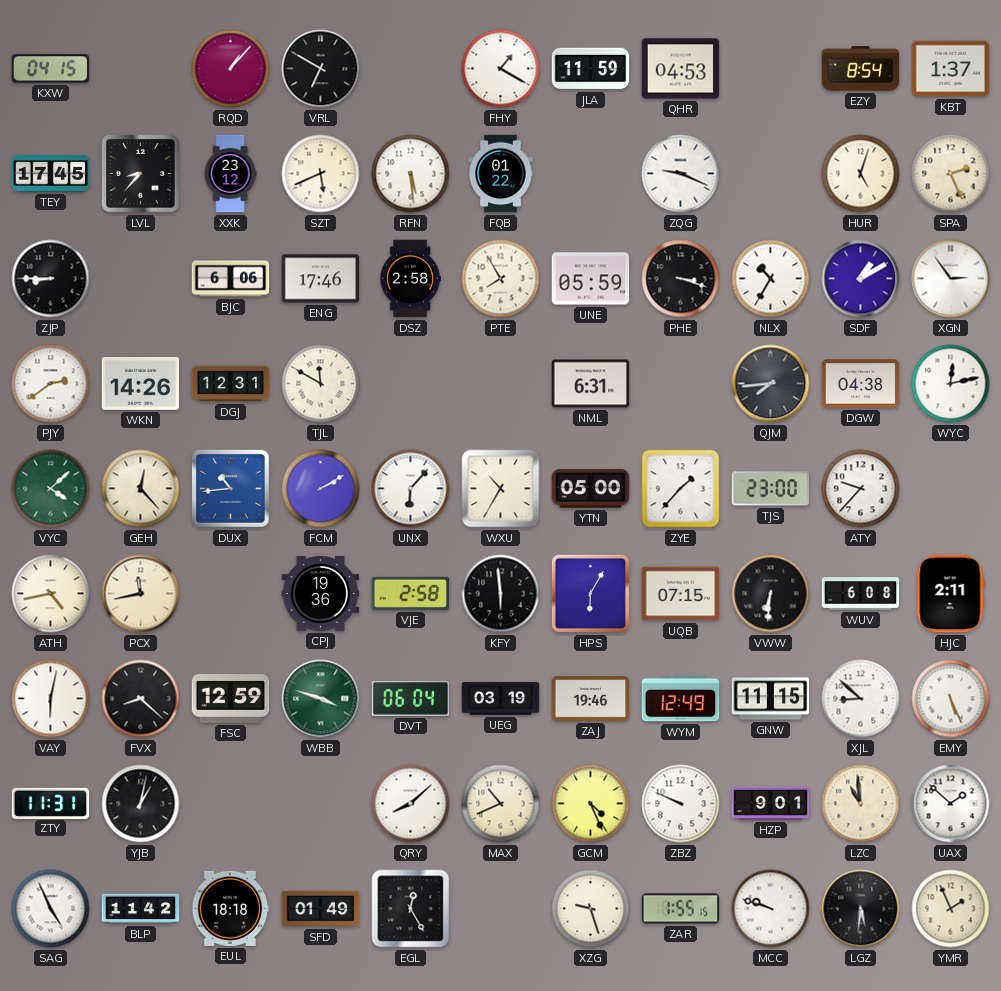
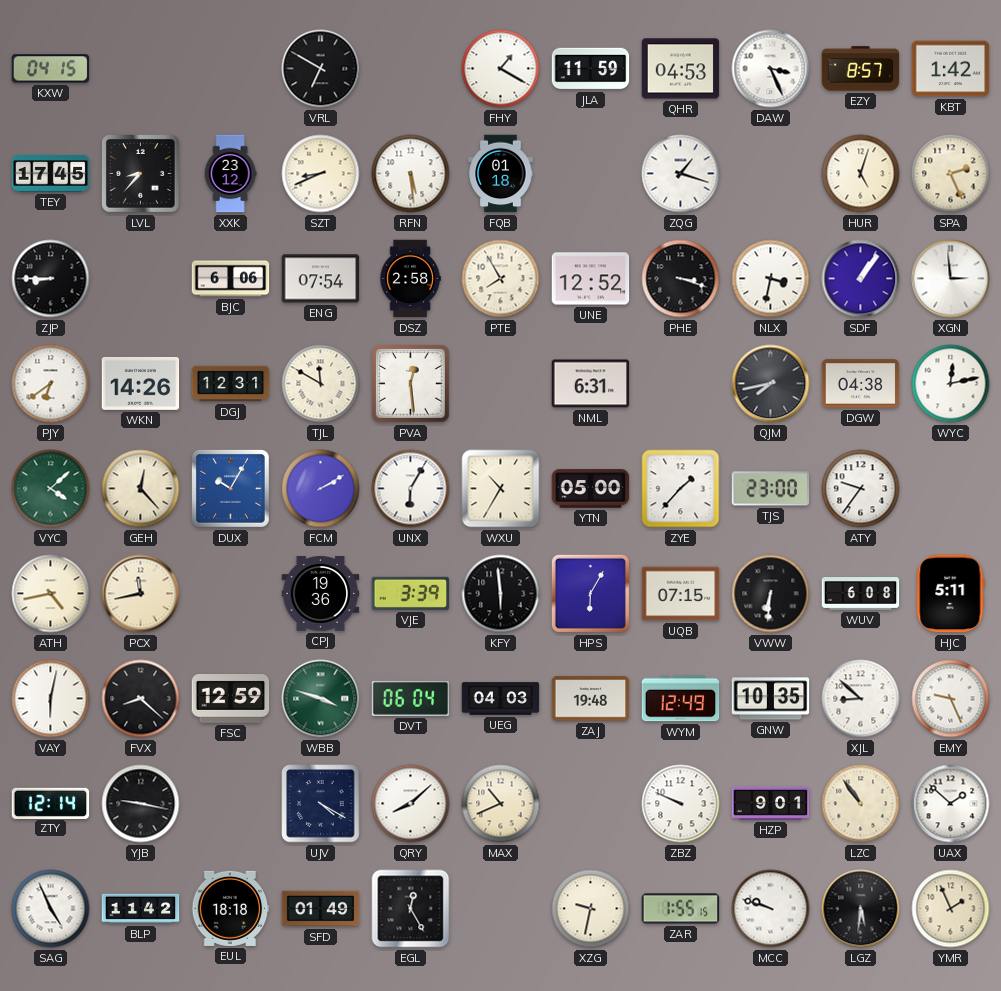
RQD: 1:07 -> none (231, 69)
DAW: none -> 3:26 (771, 69)
EZY: 8:54 -> 8:57 (861, 69)
KBT: 1:37 -> 1:42 (951, 69)
SZT: 5:41 -> 8:41 (321, 174)
FQB: 01:22 -> 01:18 (501, 174)
ZQG: 9:19 -> 1:18 (681, 174)
ENG: 17:46 -> 07:54 (321, 279)
UNE: 05:59 -> 12:52 (591, 279)
NLX: 10:35 -> 3:32 (771, 279)
SDF: 1:10 -> 1:06 (861, 279)
XGN: 2:54 -> 2:59 (951, 279)
PJY: 2:39 -> 6:39 (51, 384)
PVA: none -> 12:29 (411, 384)
QJM: 7:44 -> 7:43 (771, 384)
DUX: 10:44 -> 10:05 (231, 489)
UNX: 6:07 -> 6:05 (411, 489)
ATY: 9:37 -> 9:36 (861, 489)
VJE: 2:58 -> 3:39 (411, 593)
HJC: 2:11 -> 5:11 (951, 594)
UEG: 03:19 -> 04:03 (501, 699)
ZAJ: 19:46 -> 19:48 (591, 699)
GNW: 11:15 -> 10:35 (771, 699)
EMY: 5:26 -> 9:26 (951, 699)
ZTY: 11:31 -> 12:14 (51, 803)
YJB: 1:02 -> 9:17 (141, 804)
UJV: none -> 4:20 (321, 804)
GCM: 4:26 -> none (591, 804)
LZC: 10:59 -> 10:54 (861, 804)
XZG: 9:27 -> 9:32 (591, 909)
